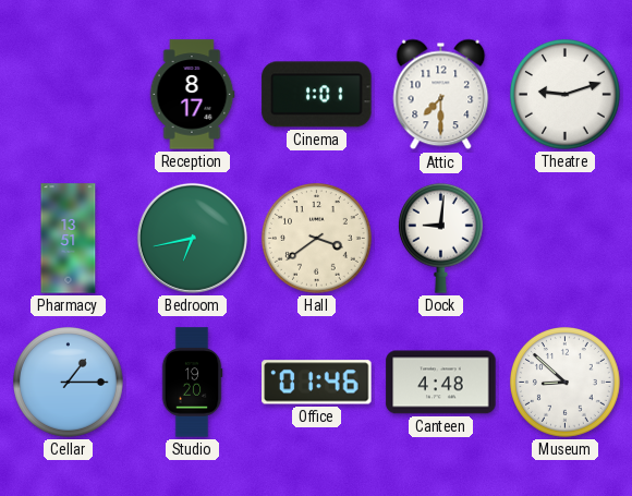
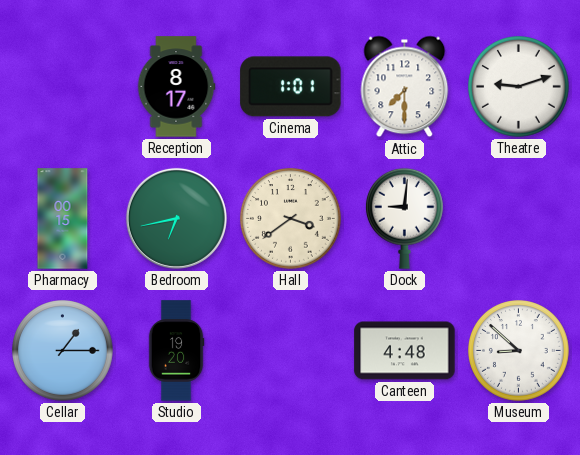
Pharmacy: 13:51 -> 00:15 (63, 219)
Office: 01:46 -> none (317, 383)
